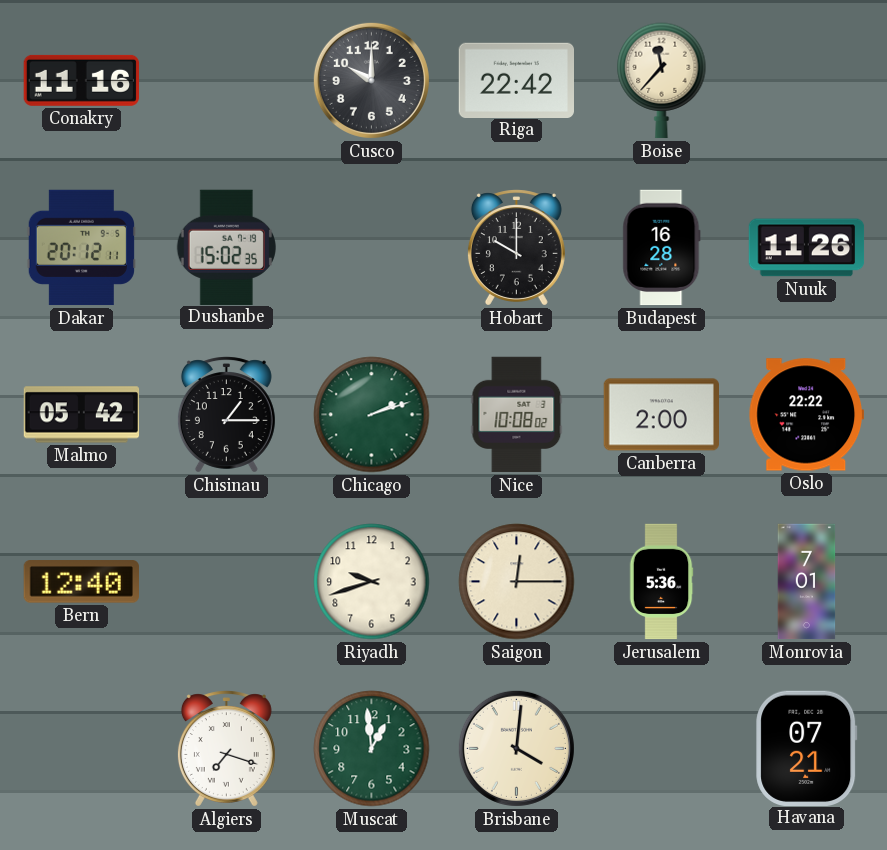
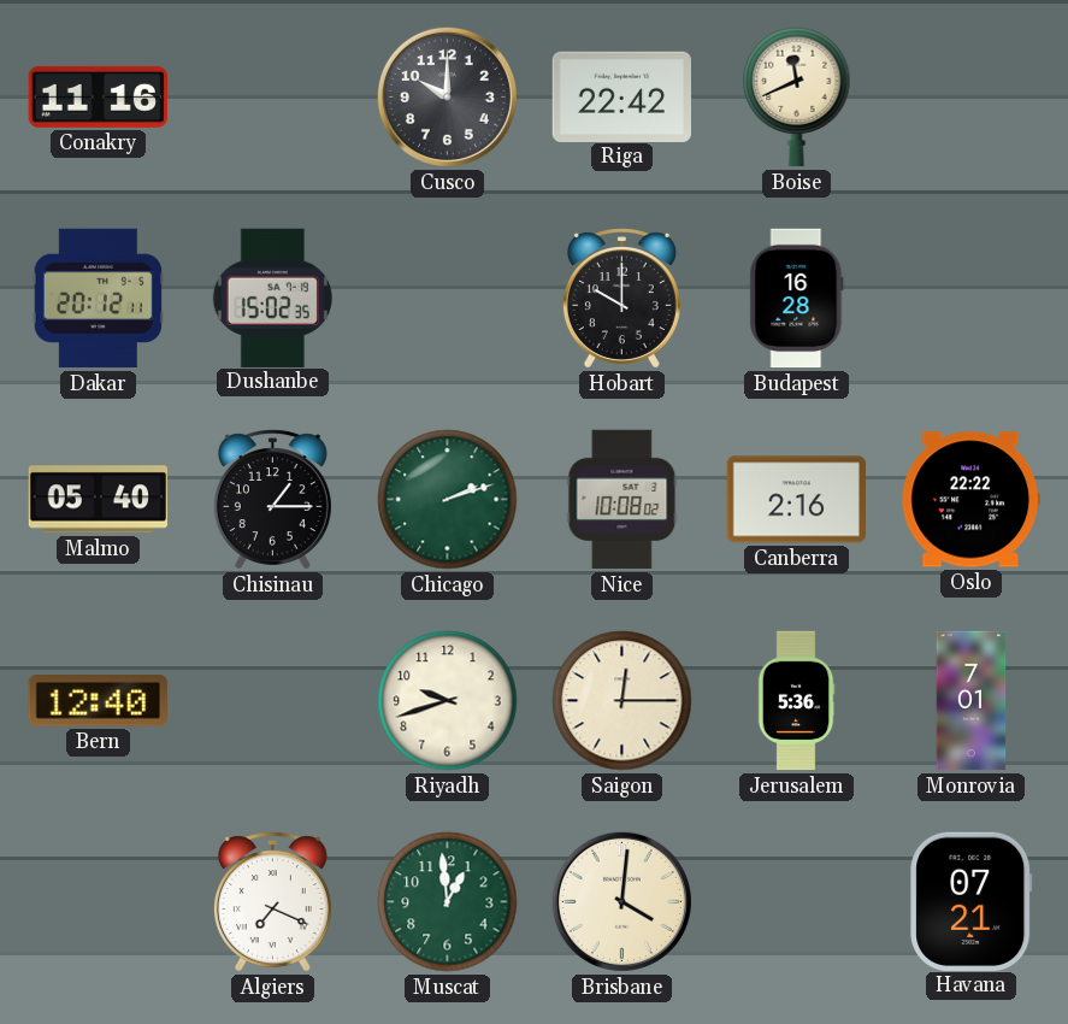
Boise: 11:37 -> 11:41 (797, 98)
Nuuk: 11:26 -> none (807, 248)
Malmo: 05:42 -> 05:40 (99, 500)
Canberra: 2:00 -> 2:16 (796, 500)
Algiers: 7:18 -> 7:19 (272, 902)
